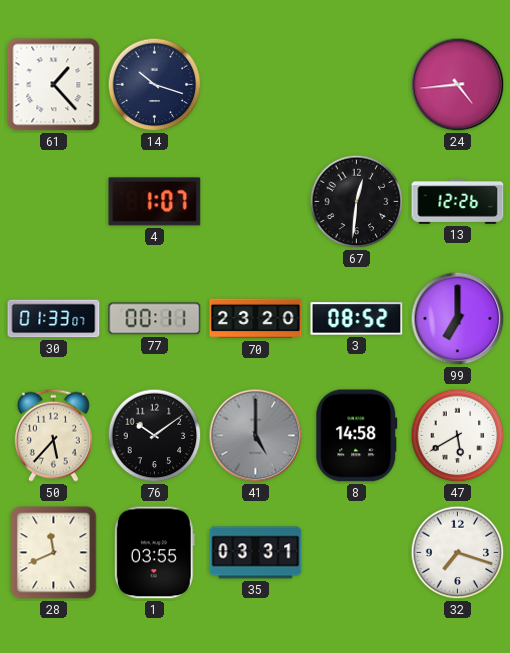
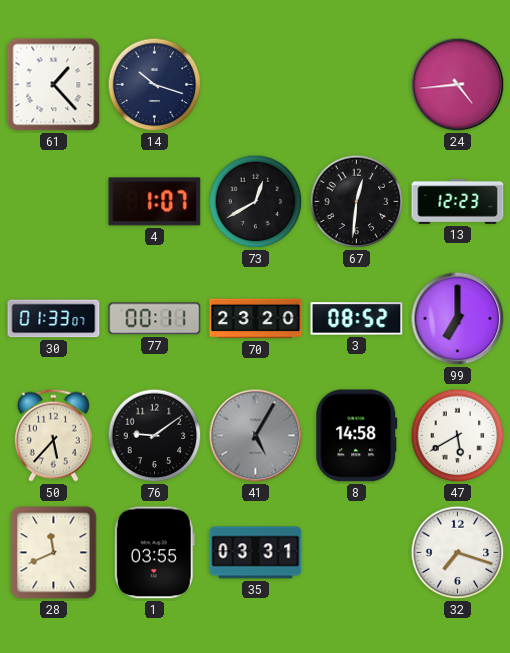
73: none -> 12:40 (256, 202)
13: 12:26 -> 12:23 (458, 201)
76: 10:09 -> 9:09 (155, 436)
41: 5:00 -> 5:05 (256, 436)
